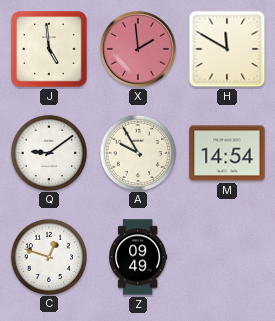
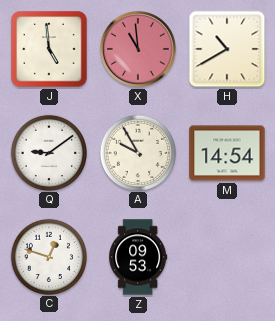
X: 1:59 -> 10:59 (139, 50)
H: 11:50 -> 10:40 (227, 49)
Z: 09:49 -> 09:53 (138, 257)
